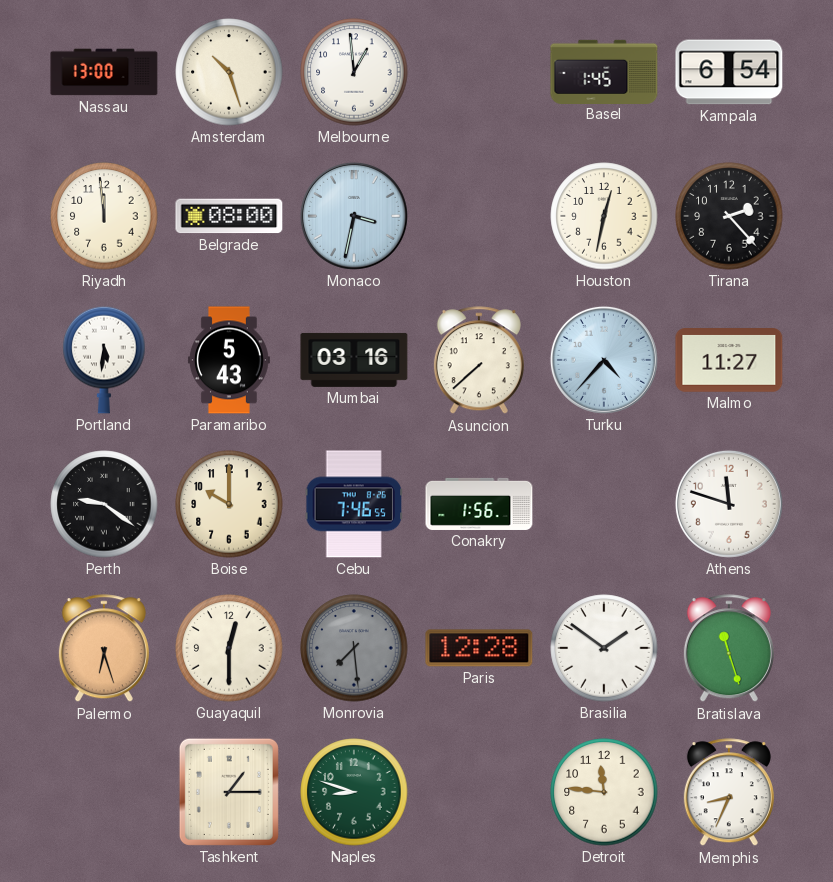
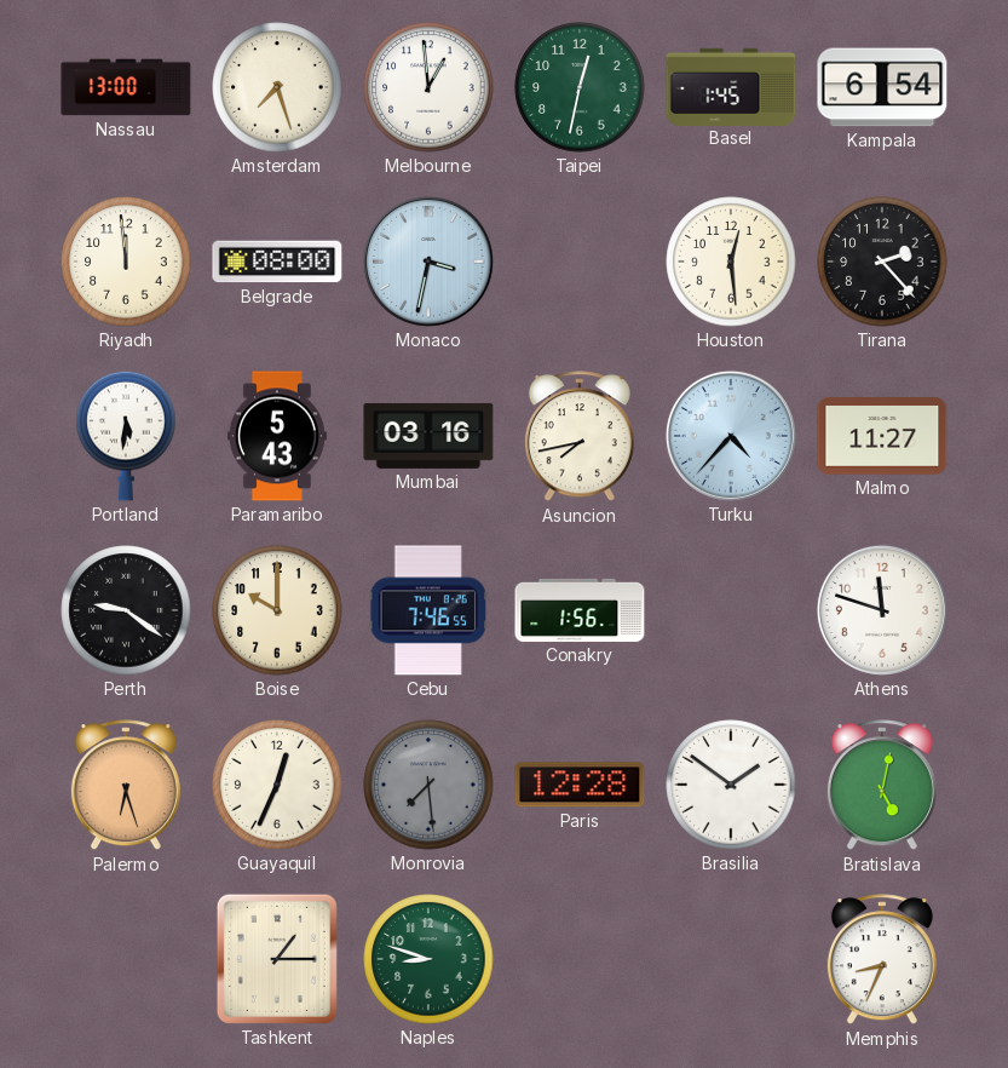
Amsterdam: 10:27 -> 7:27 (277, 87)
Taipei: none -> 12:32 (580, 87)
Houston: 12:32 -> 12:29 (731, 262)
Asuncion: 7:38 -> 7:43 (580, 437)
Guayaquil: 12:30 -> 12:34 (277, 785)
Bratislava: 11:27 -> 5:02 (882, 786)
Detroit: 11:46 -> none (604, 792)
